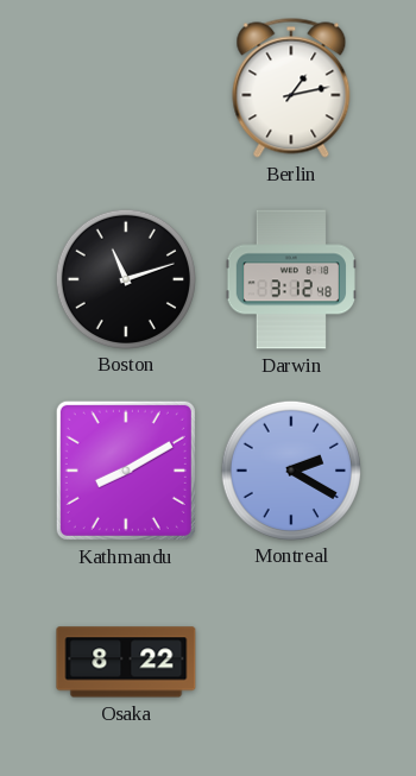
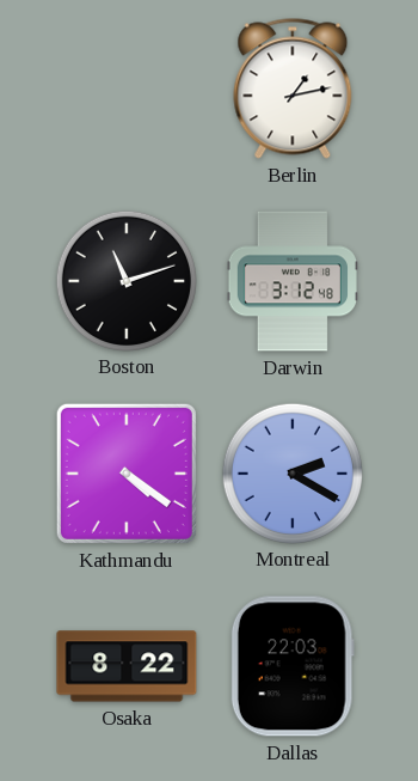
Kathmandu: 8:10 -> 4:21 (127, 474)
Dallas: none -> 22:03 (293, 666)
